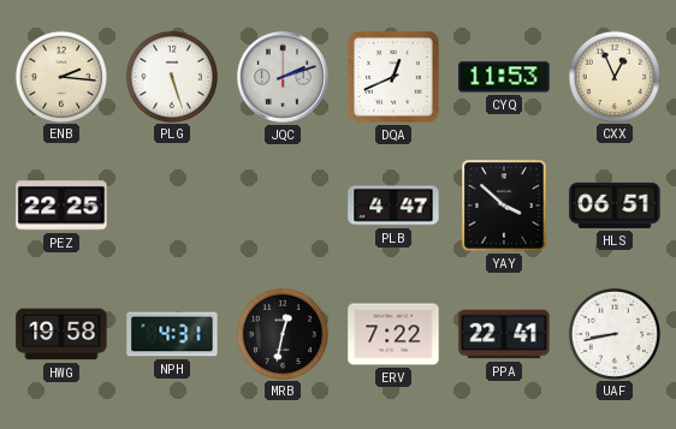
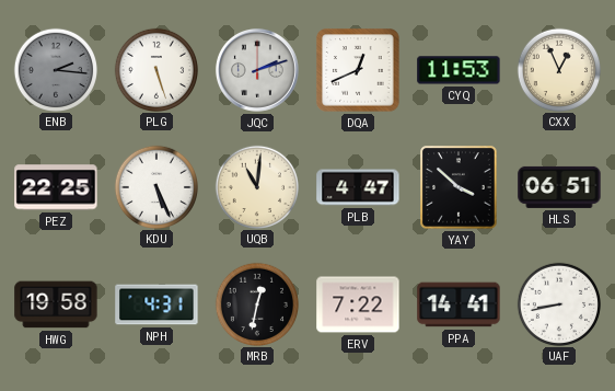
ENB dial: cream -> grey (55, 69)
KDU: none -> 5:26 (155, 186)
UQB: none -> 11:01 (256, 186)
PPA: 22:41 -> 14:41 (459, 304)
